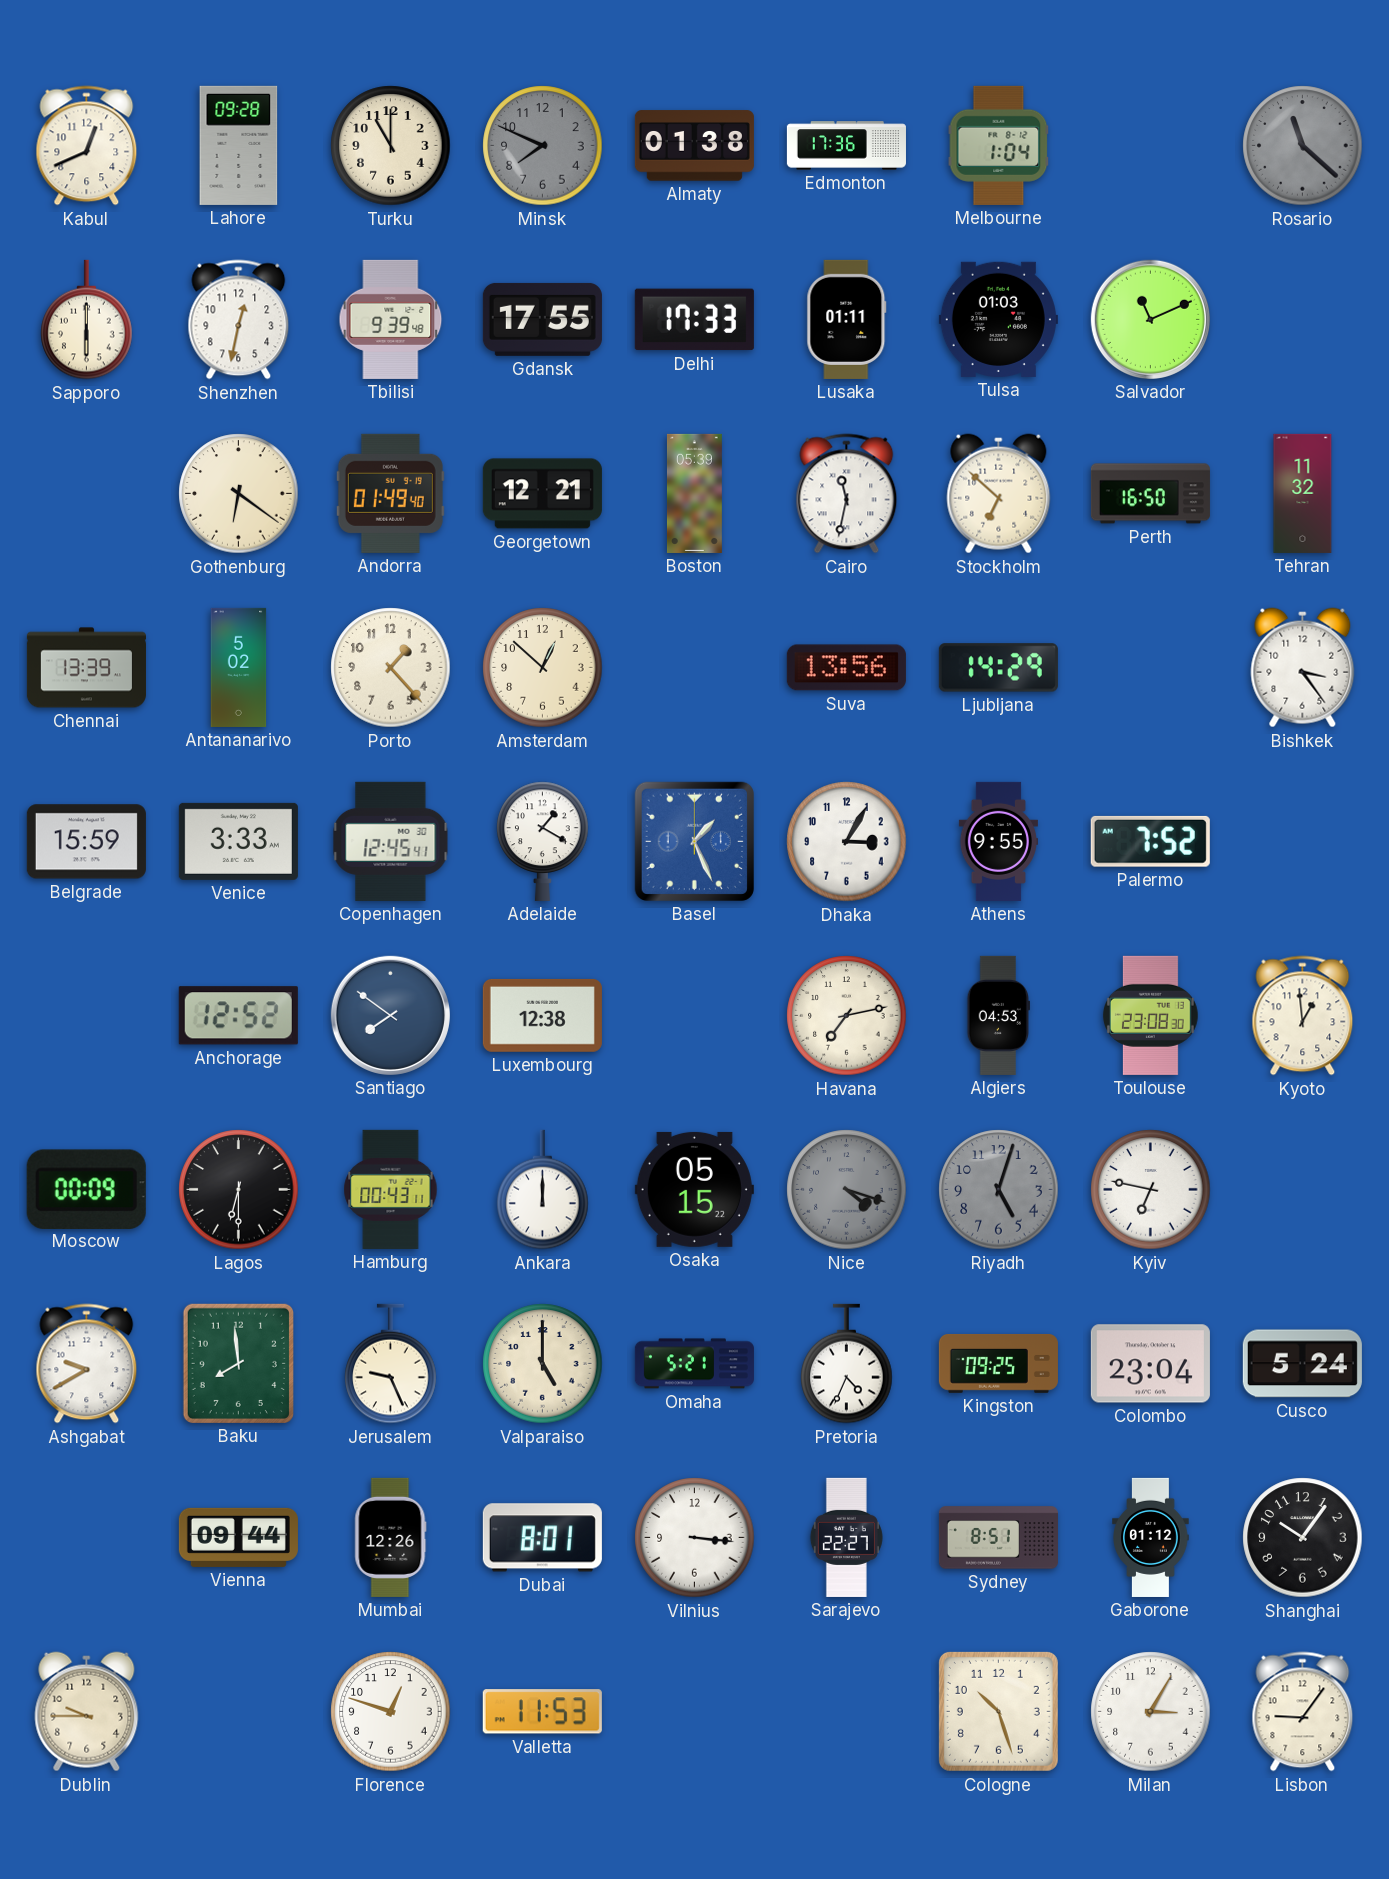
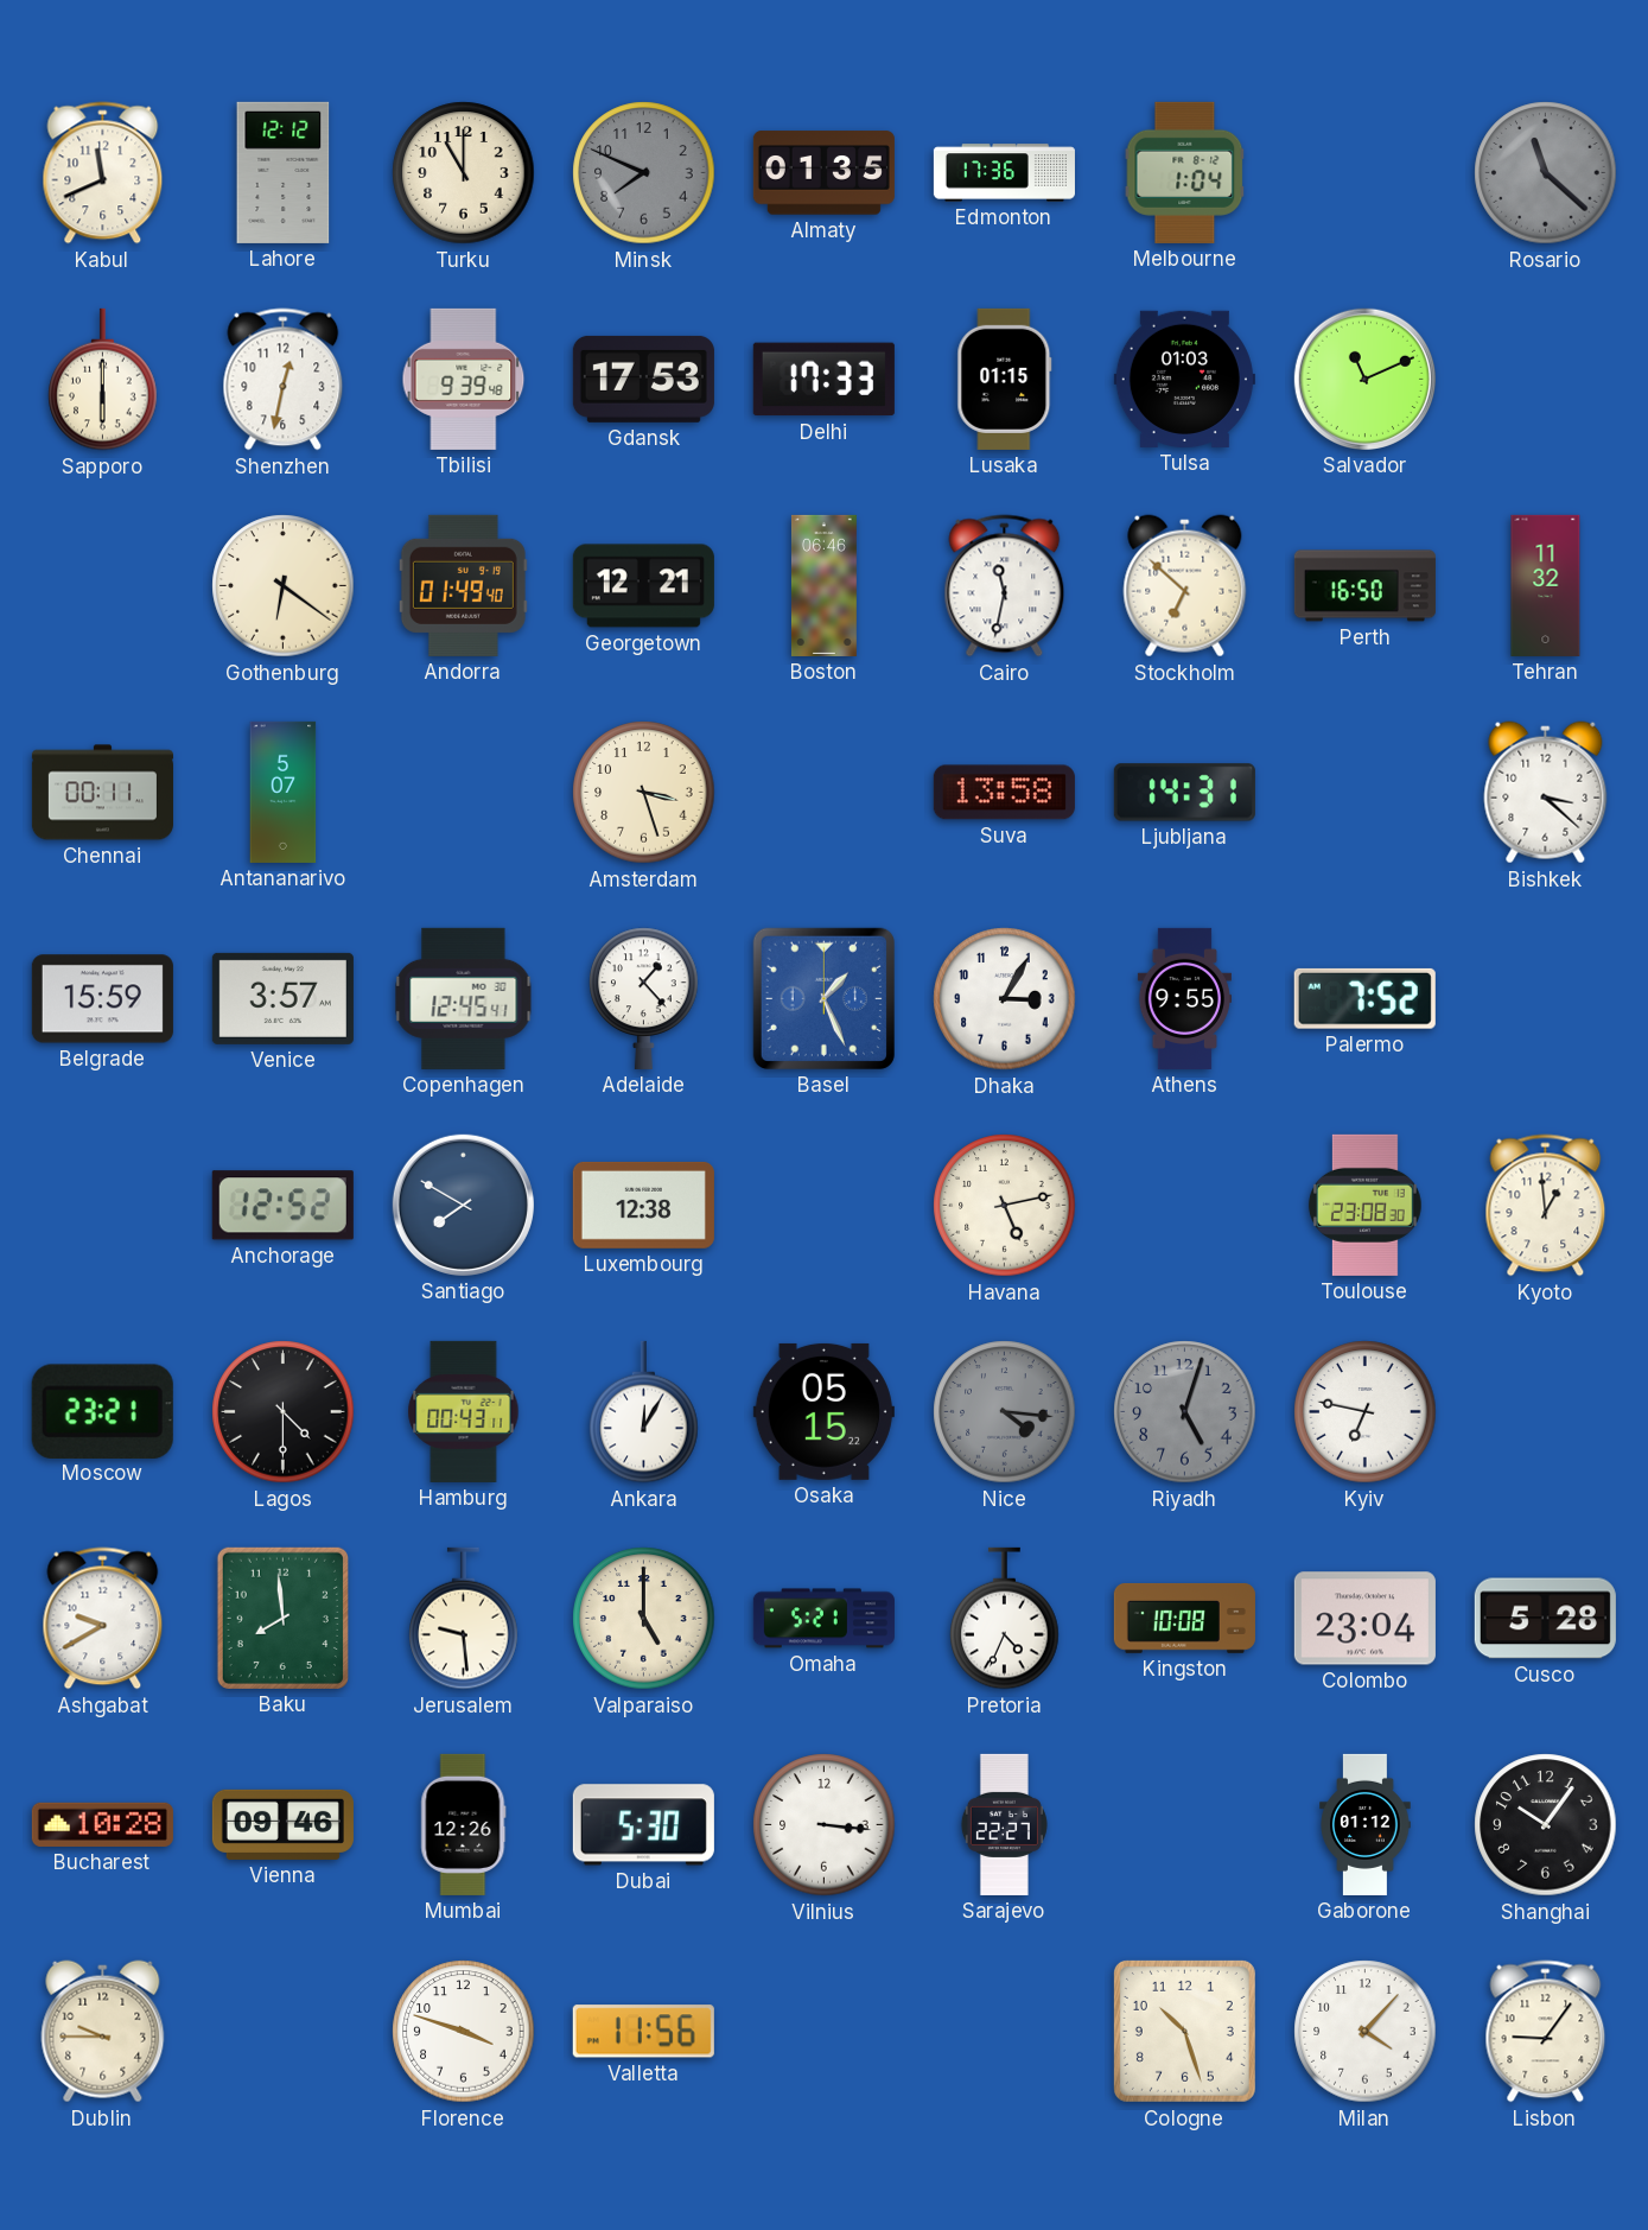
Kabul: 12:41 -> 11:41 (103, 173)
Lahore: 09:28 -> 12:12 (284, 172)
Almaty: 01:38 -> 01:35 (823, 173)
Gdansk: 17:55 -> 17:53 (643, 379)
Lusaka: 01:11 -> 01:15 (1005, 379)
Boston: 05:39 -> 06:46 (823, 585)
Chennai: 13:39 -> 00:11 (102, 793)
Antananarivo: 5:02 -> 5:07 (284, 792)
Porto: 1:23 -> none (391, 668)
Amsterdam: 12:52 -> 3:27 (644, 793)
Suva: 13:56 -> 13:58 (1004, 793)
Ljubljana: 14:29 -> 14:31 (1184, 793)
Bishkek: 3:24 -> 3:22 (1546, 793)
Venice: 3:33 -> 3:57 (282, 998)
Adelaide: 1:20 -> 1:23 (644, 998)
Santiago: 7:51 -> 7:50 (463, 1205)
Havana: 7:13 -> 5:13 (1005, 1206)
Algiers: 04:53 -> none (998, 1015)
Moscow: 00:09 -> 23:21 (102, 1411)
Lagos: 6:30 -> 4:30 (284, 1412)
Ankara: 12:00 -> 12:05 (644, 1412)
Nice: 4:18 -> 4:16 (1005, 1412)
Jerusalem: 9:26 -> 9:29 (464, 1619)
Kingston: 09:25 -> 10:08 (1184, 1619)
Cusco: 5:24 -> 5:28 (1545, 1619)
Bucharest: none -> 10:28 (102, 1824)
Vienna: 09:44 -> 09:46 (282, 1824)
Dubai: 8:01 -> 5:30 (643, 1825)
Sydney: 8:51 -> none (998, 1538)
Florence: 12:48 -> 3:48 (464, 2032)
Valletta: 11:53 -> 11:56 (643, 2032)
Milan: 3:05 -> 4:07 (1366, 2032)
